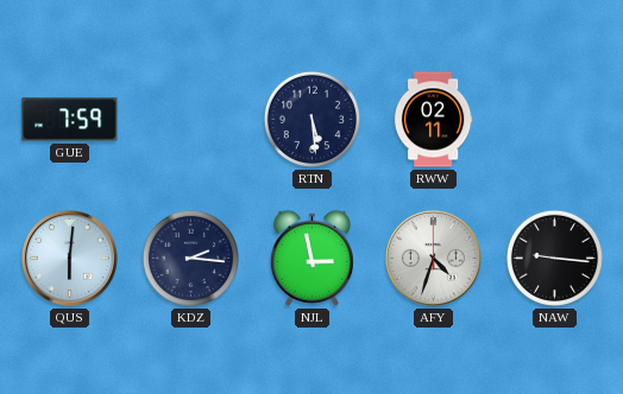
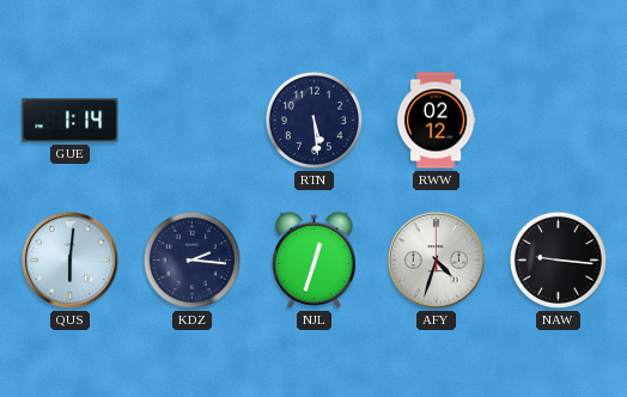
GUE: 7:59 -> 1:14 (71, 121)
RWW: 02:11 -> 02:12 (436, 121)
NJL: 2:58 -> 12:33 (313, 259)
